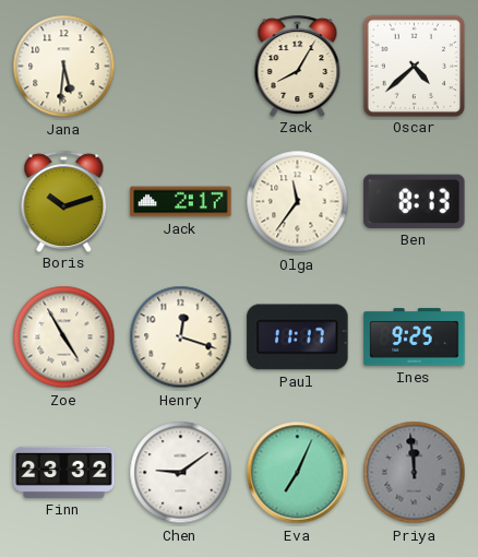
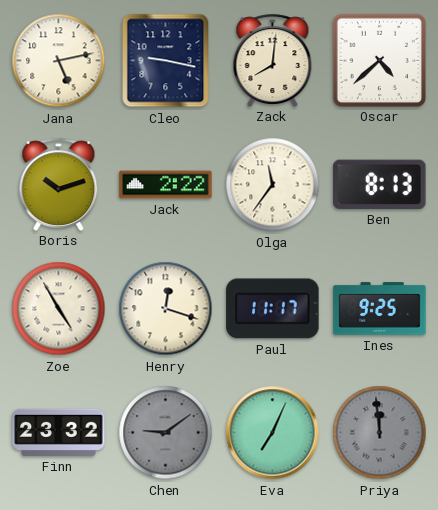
Jana: 5:31 -> 5:13 (59, 61)
Cleo: none -> 9:17 (166, 61)
Zack: 8:05 -> 8:01 (273, 60)
Jack: 2:17 -> 2:22 (166, 185)
Chen dial: white -> grey (166, 433)
